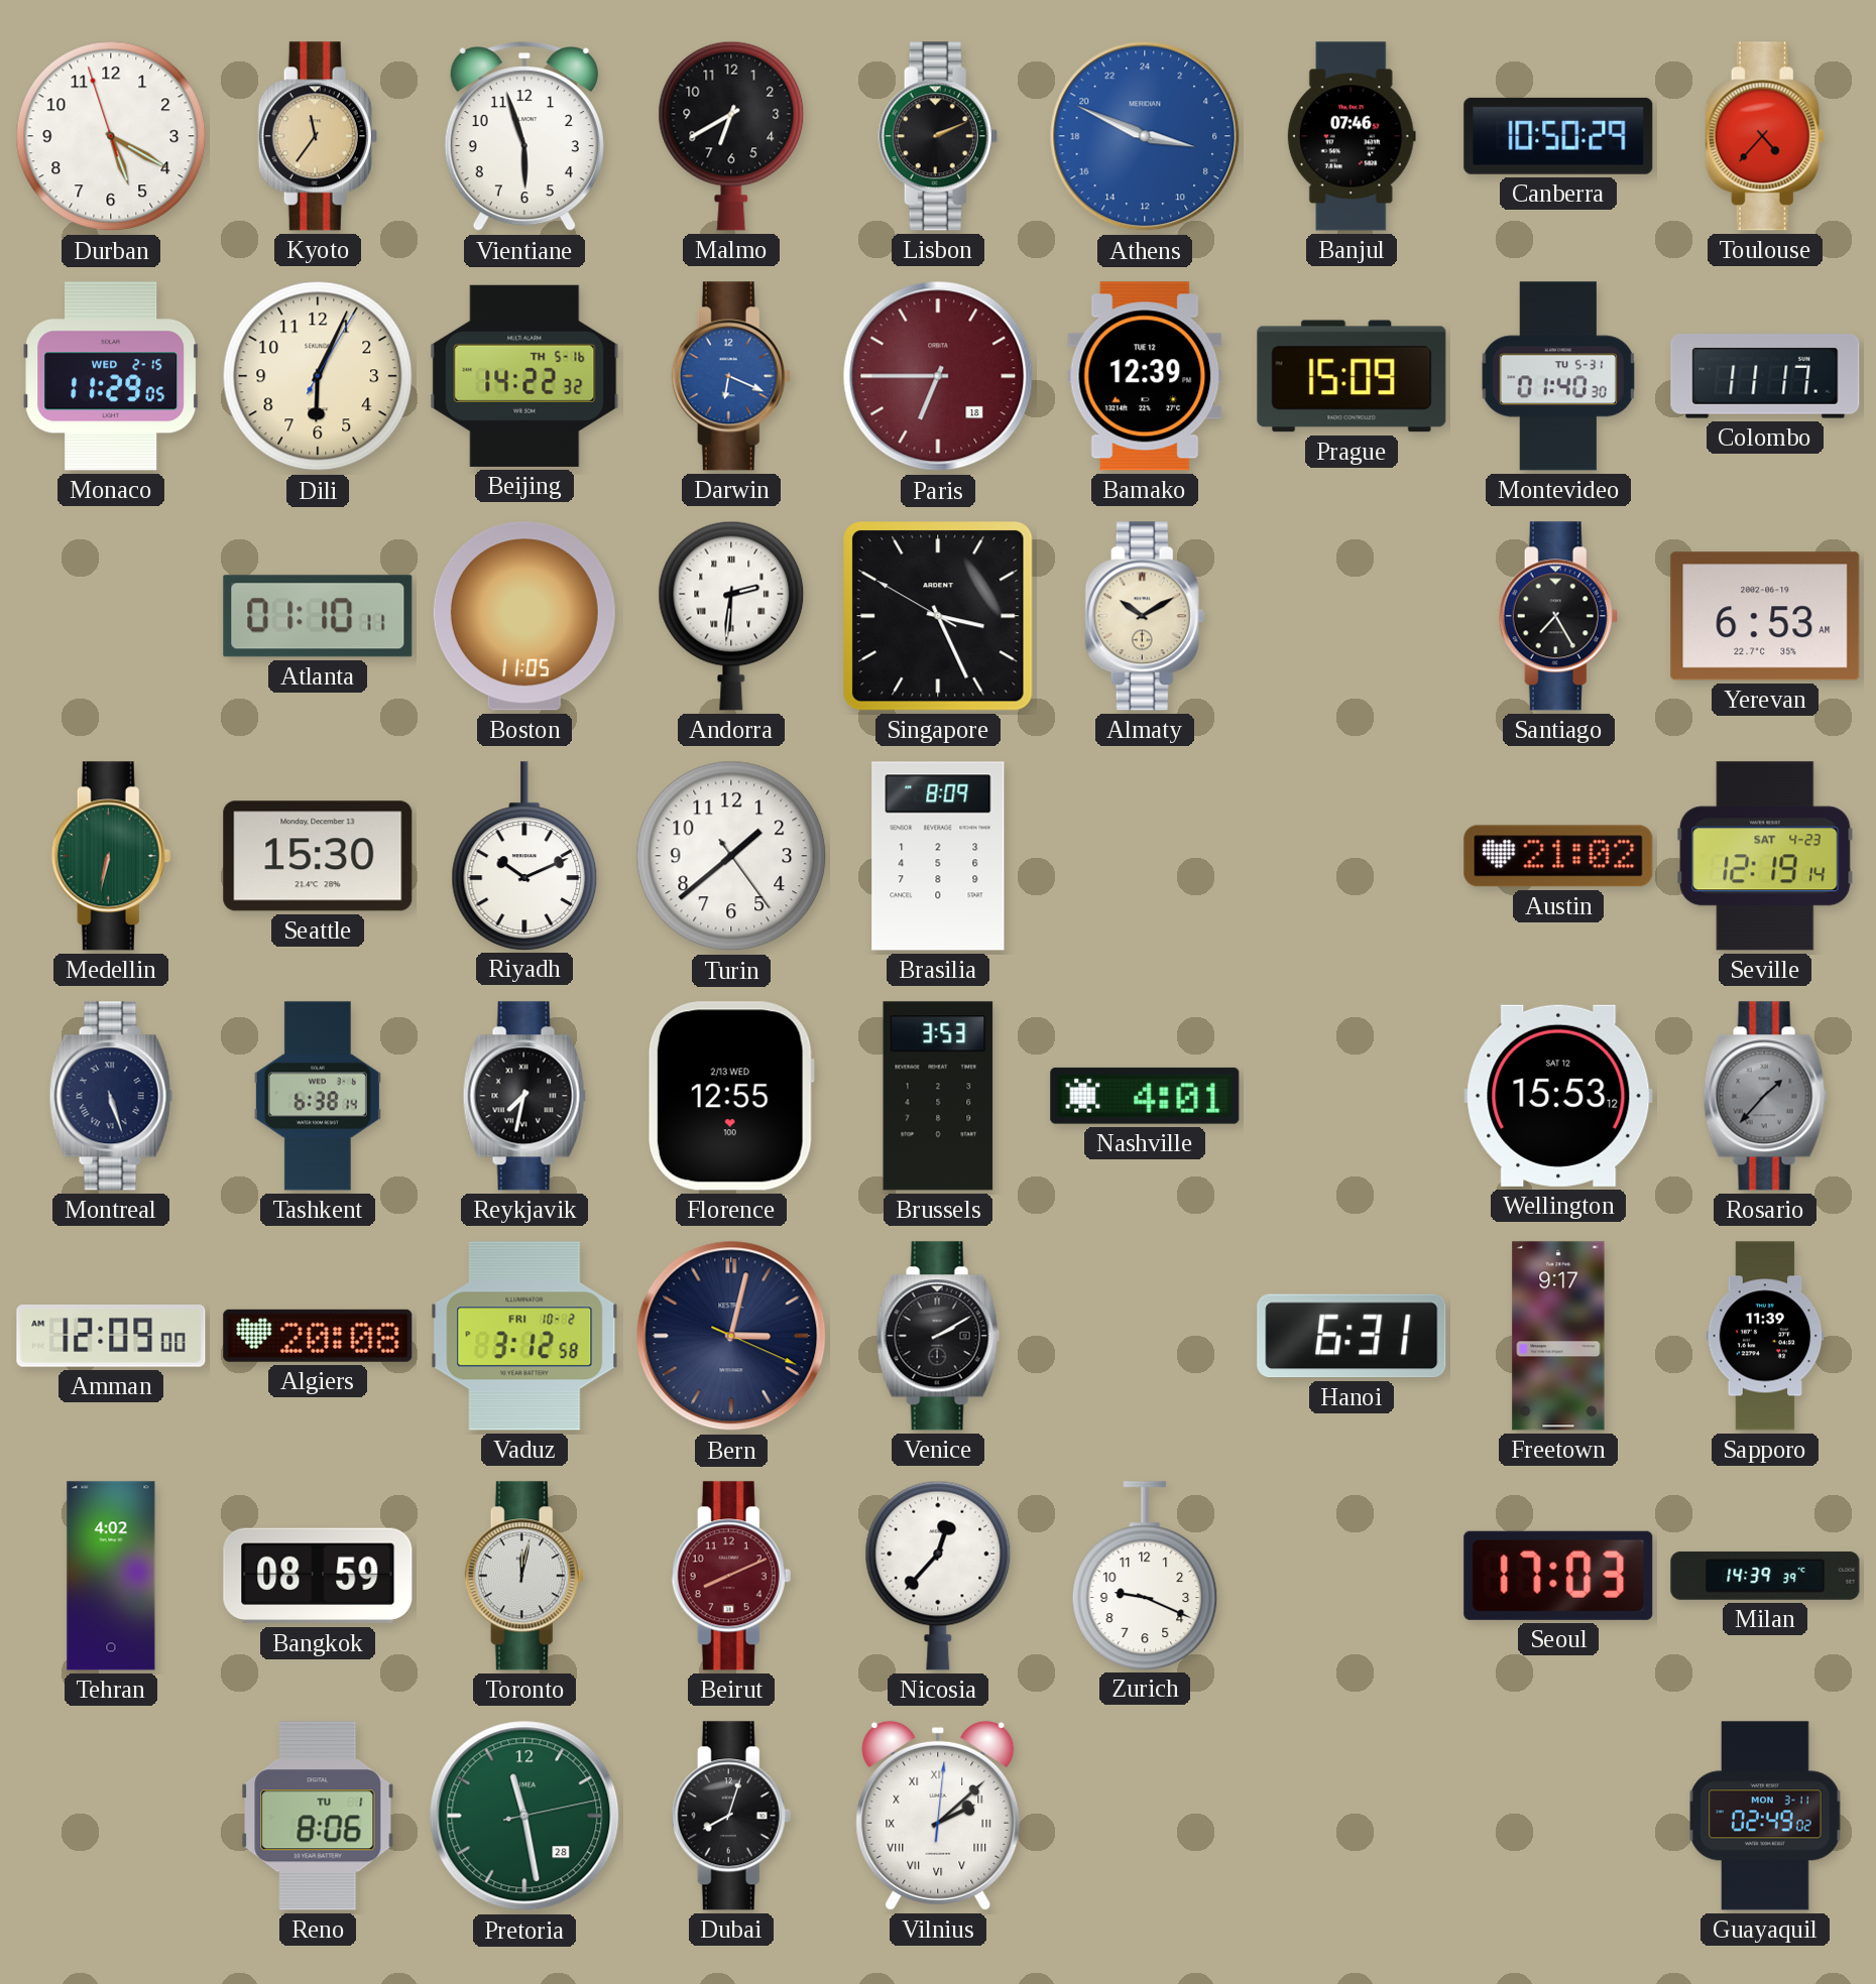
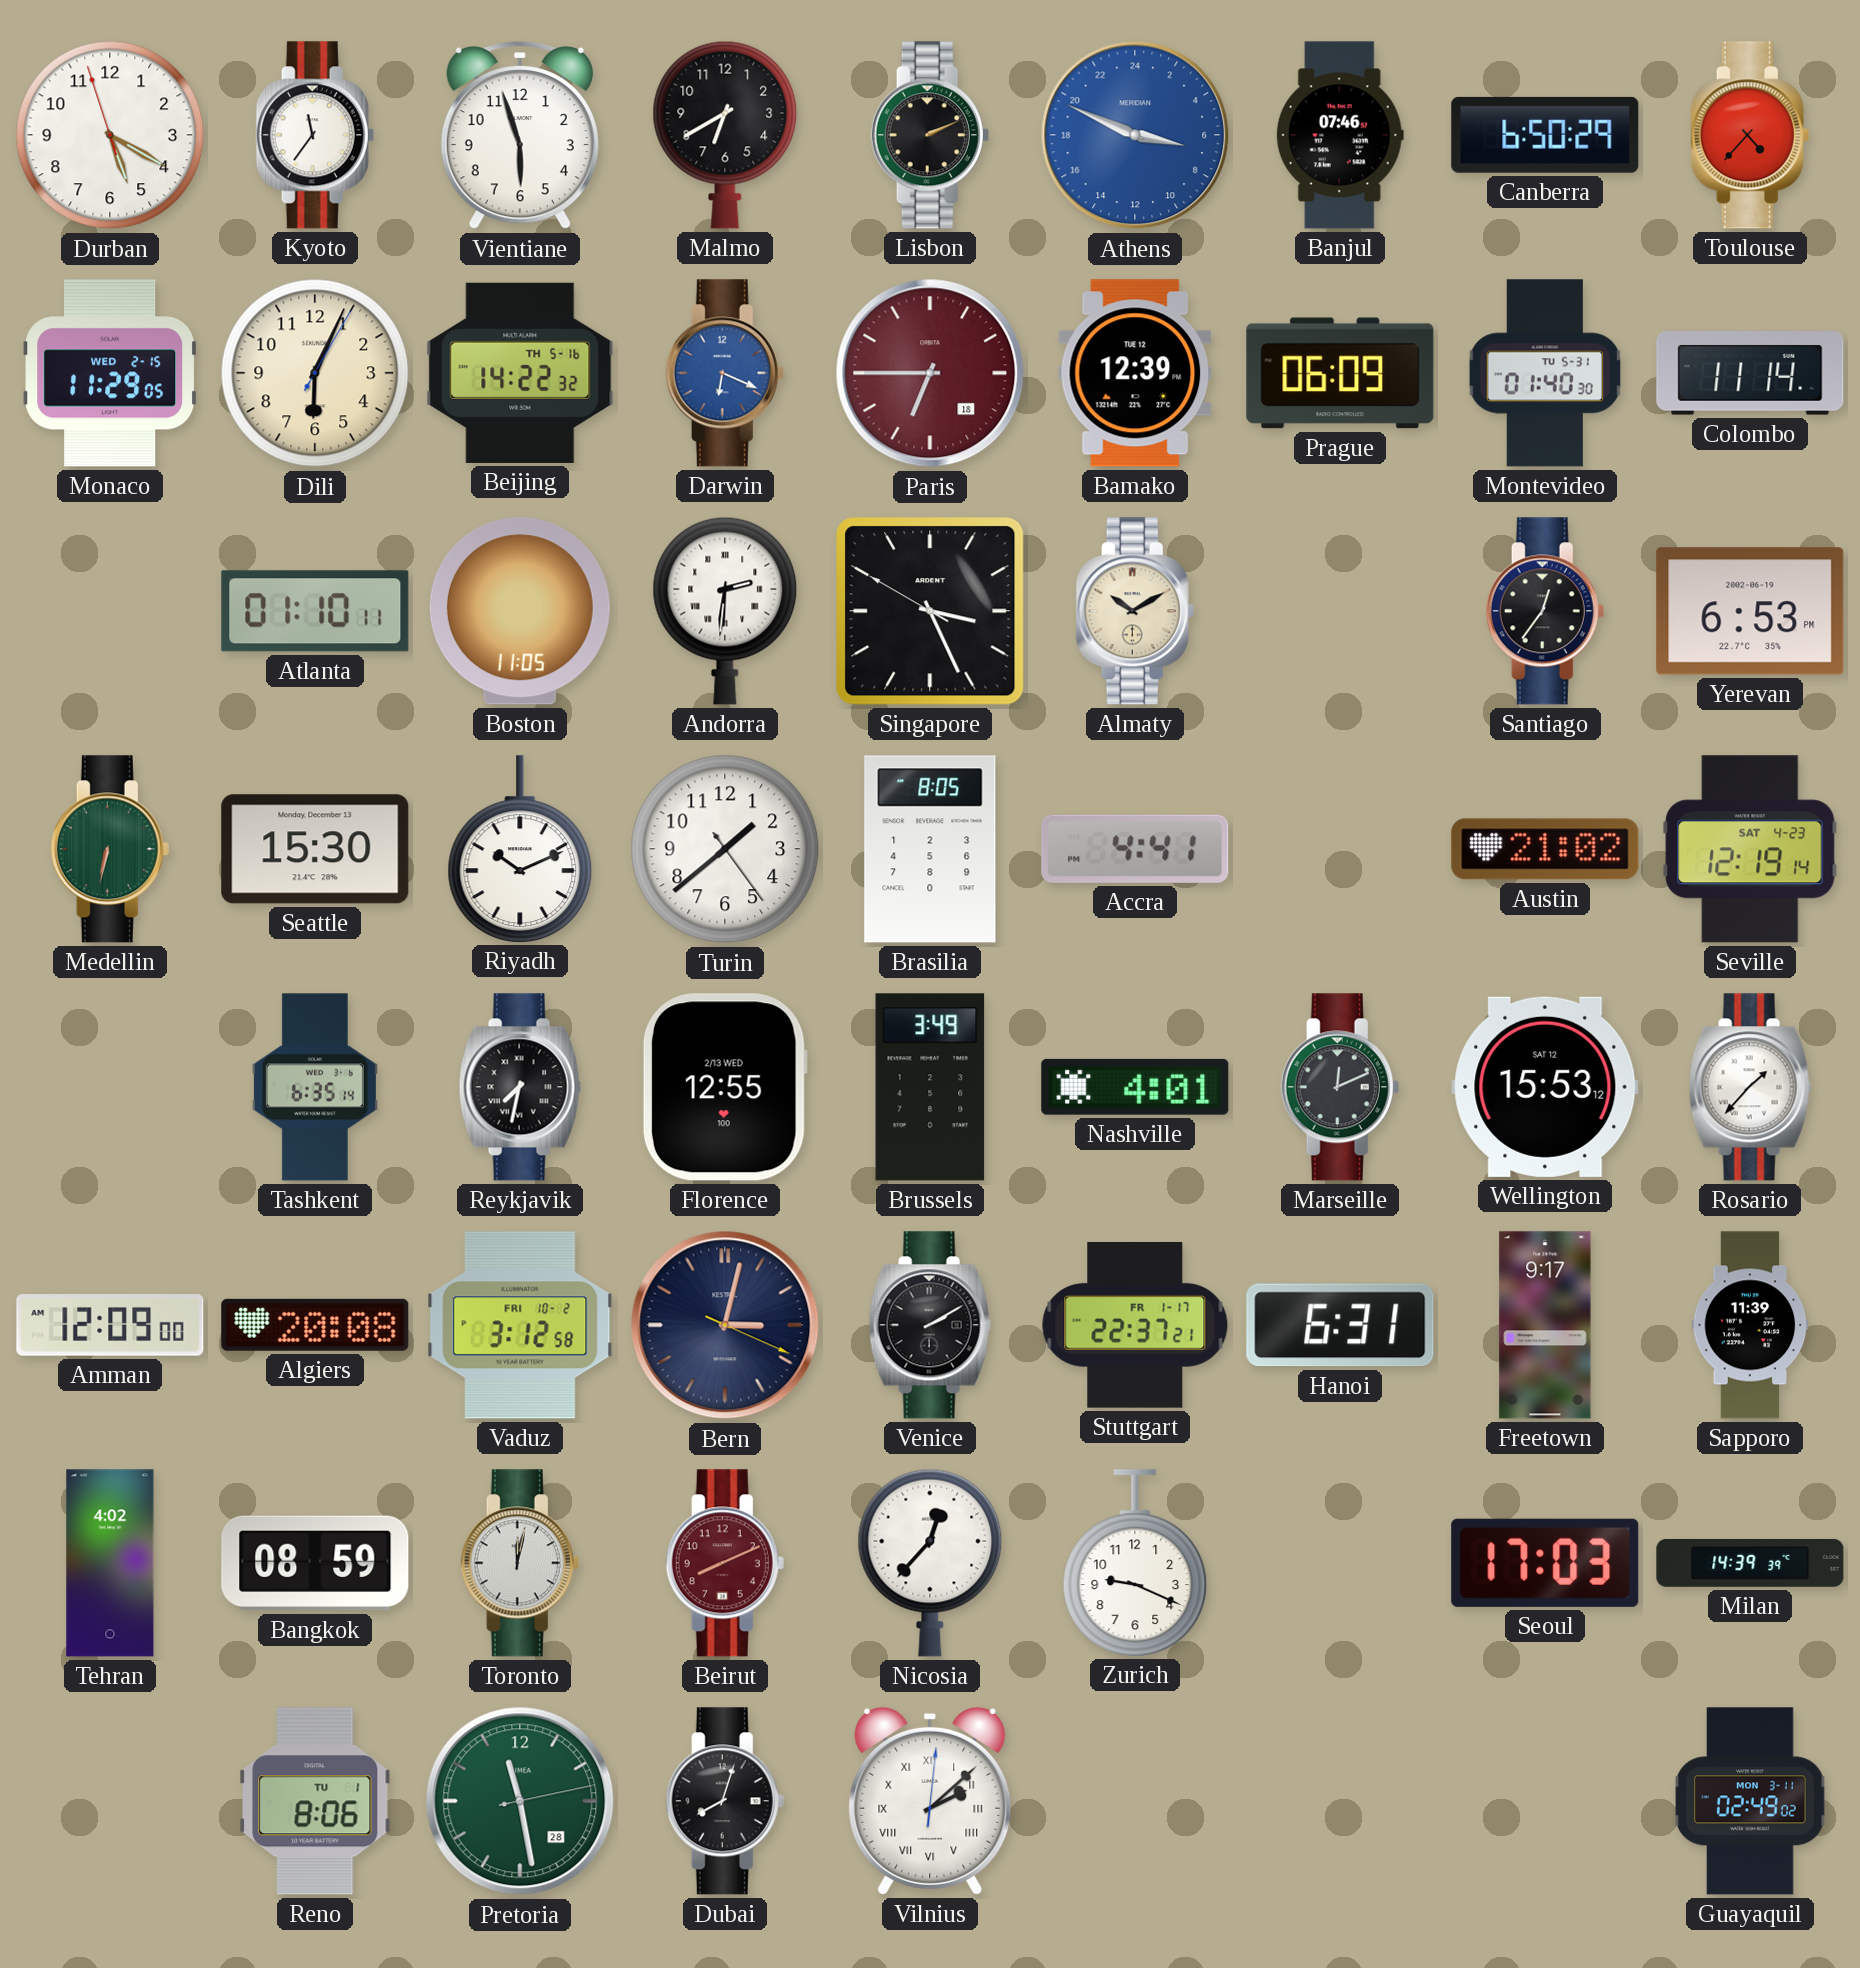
Kyoto dial: champagne -> white (315, 135)
Canberra: 10:50 -> 6:50 (1545, 135)
Prague: 15:09 -> 06:09 (1340, 373)
Colombo: 11:17 -> 11:14 (1750, 373)
Santiago: 7:25 -> 12:36 (1545, 611)
Yerevan: 6:53 AM -> 6:53 PM (1750, 611)
Brasilia: 8:09 -> 8:05 (930, 849)
Accra: none -> 4:41 (1135, 849)
Montreal: 5:27 -> none (111, 1096)
Tashkent: 6:38 -> 6:35 (315, 1087)
Brussels: 3:53 -> 3:49 (930, 1087)
Marseille: none -> 12:11 (1340, 1087)
Rosario dial: grey -> white (1750, 1087)
Stuttgart: none -> 22:37 (1135, 1325)
